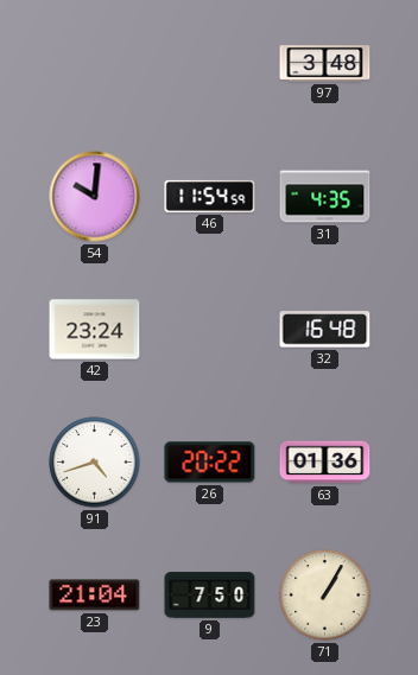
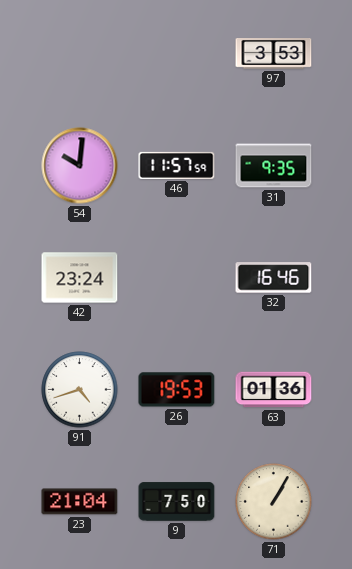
97: 3:48 -> 3:53 (274, 54)
46: 11:54 -> 11:57 (177, 165)
31: 4:35 -> 9:35 (274, 166)
32: 16:48 -> 16:46 (274, 278)
26: 20:22 -> 19:53 (177, 390)
